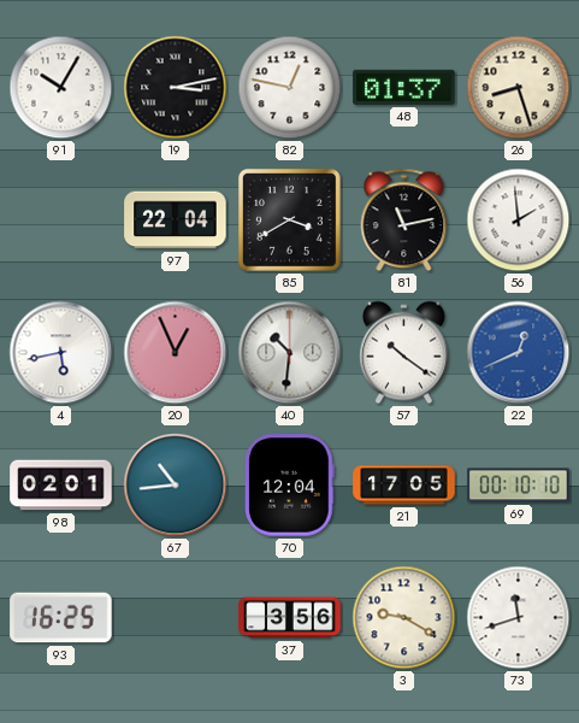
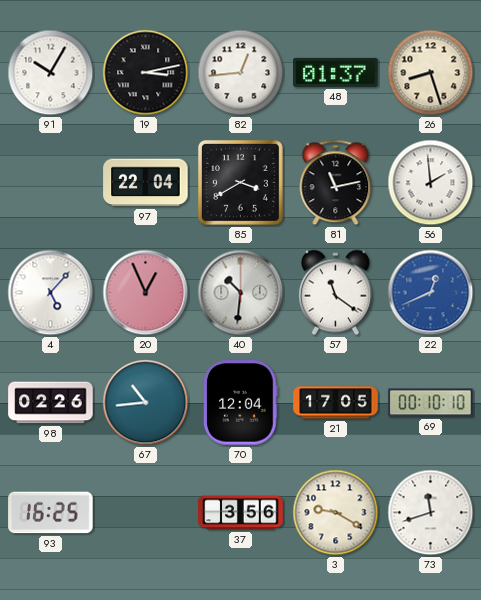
82: 12:47 -> 12:44 (241, 73)
4: 5:43 -> 5:07 (51, 293)
57: 10:21 -> 11:21 (335, 293)
98: 02:01 -> 02:26 (51, 403)
